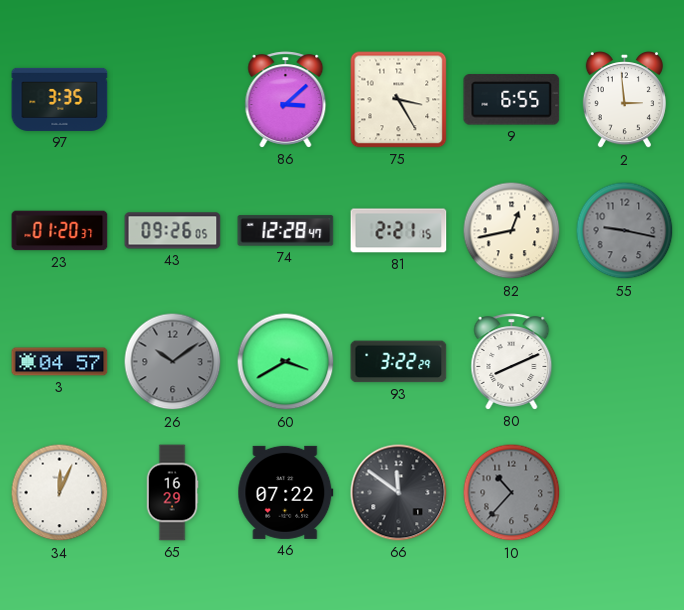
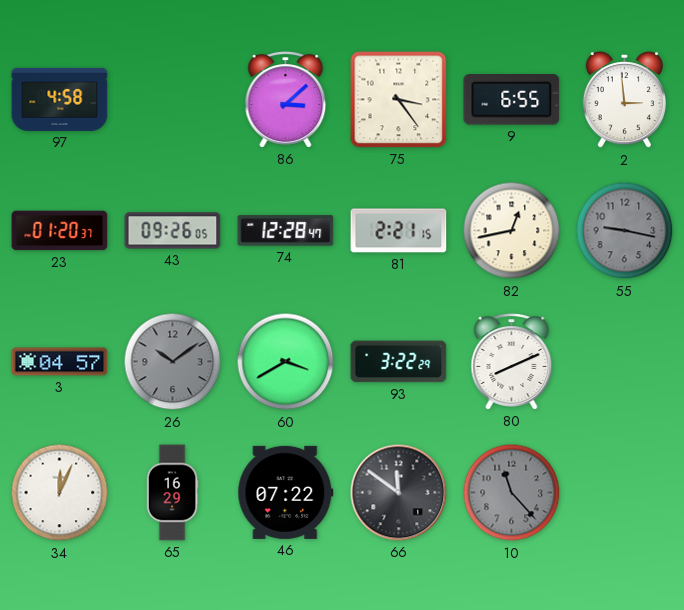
97: 3:35 -> 4:58 (60, 99)
75: 3:25 -> 3:24 (399, 100)
10: 10:37 -> 11:23 (512, 493)
